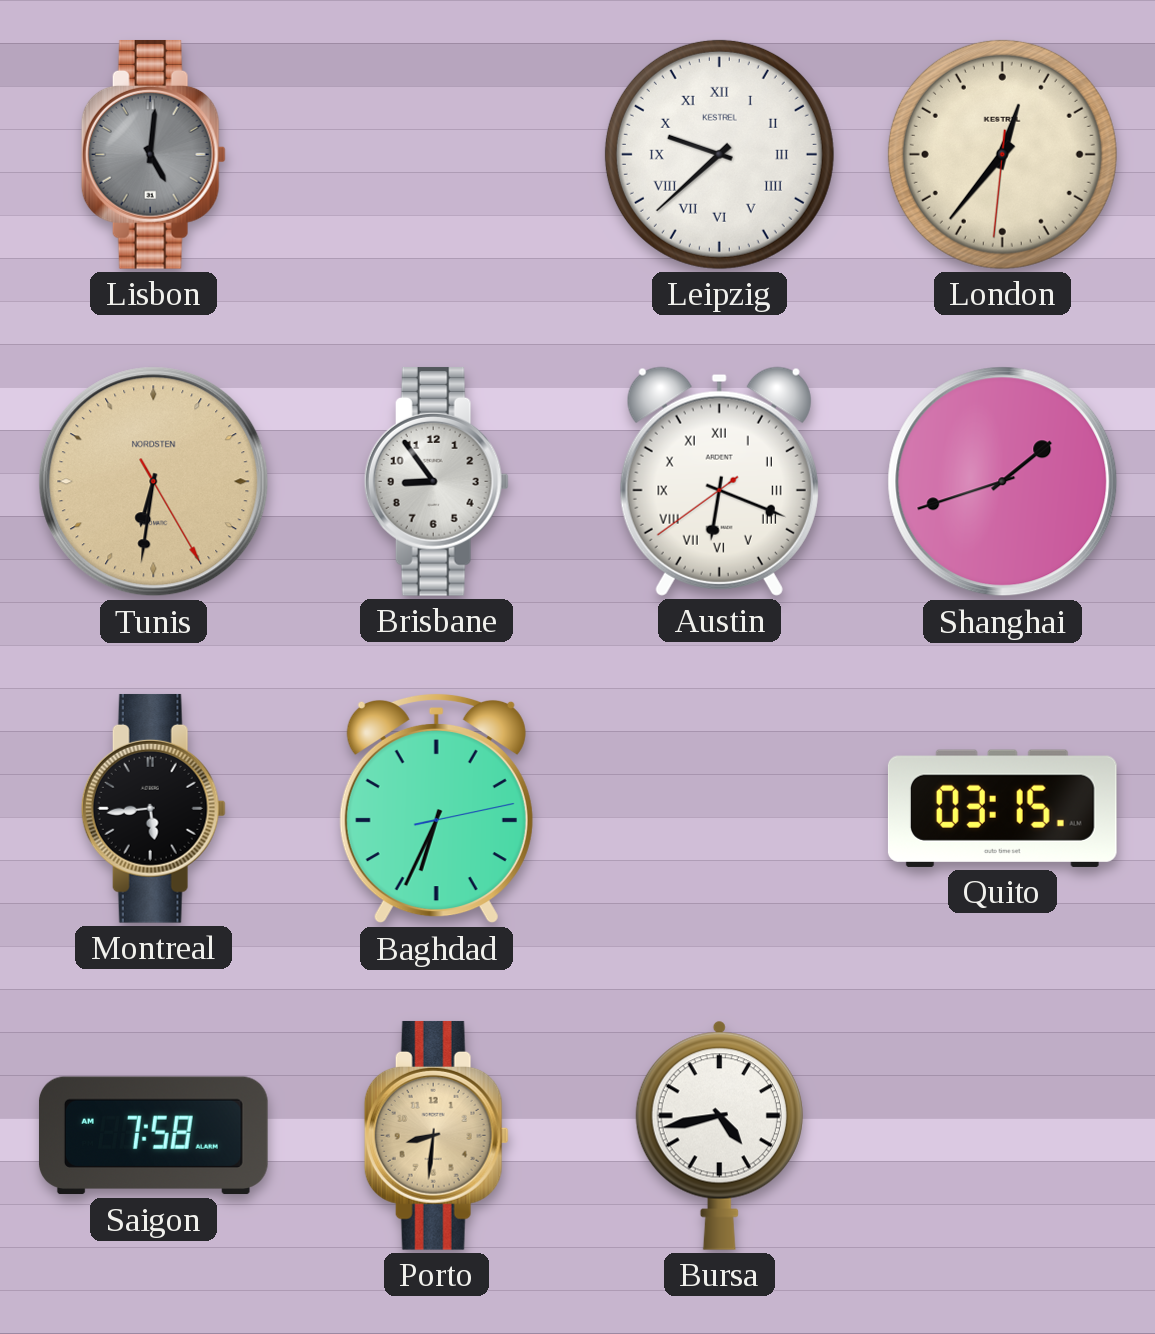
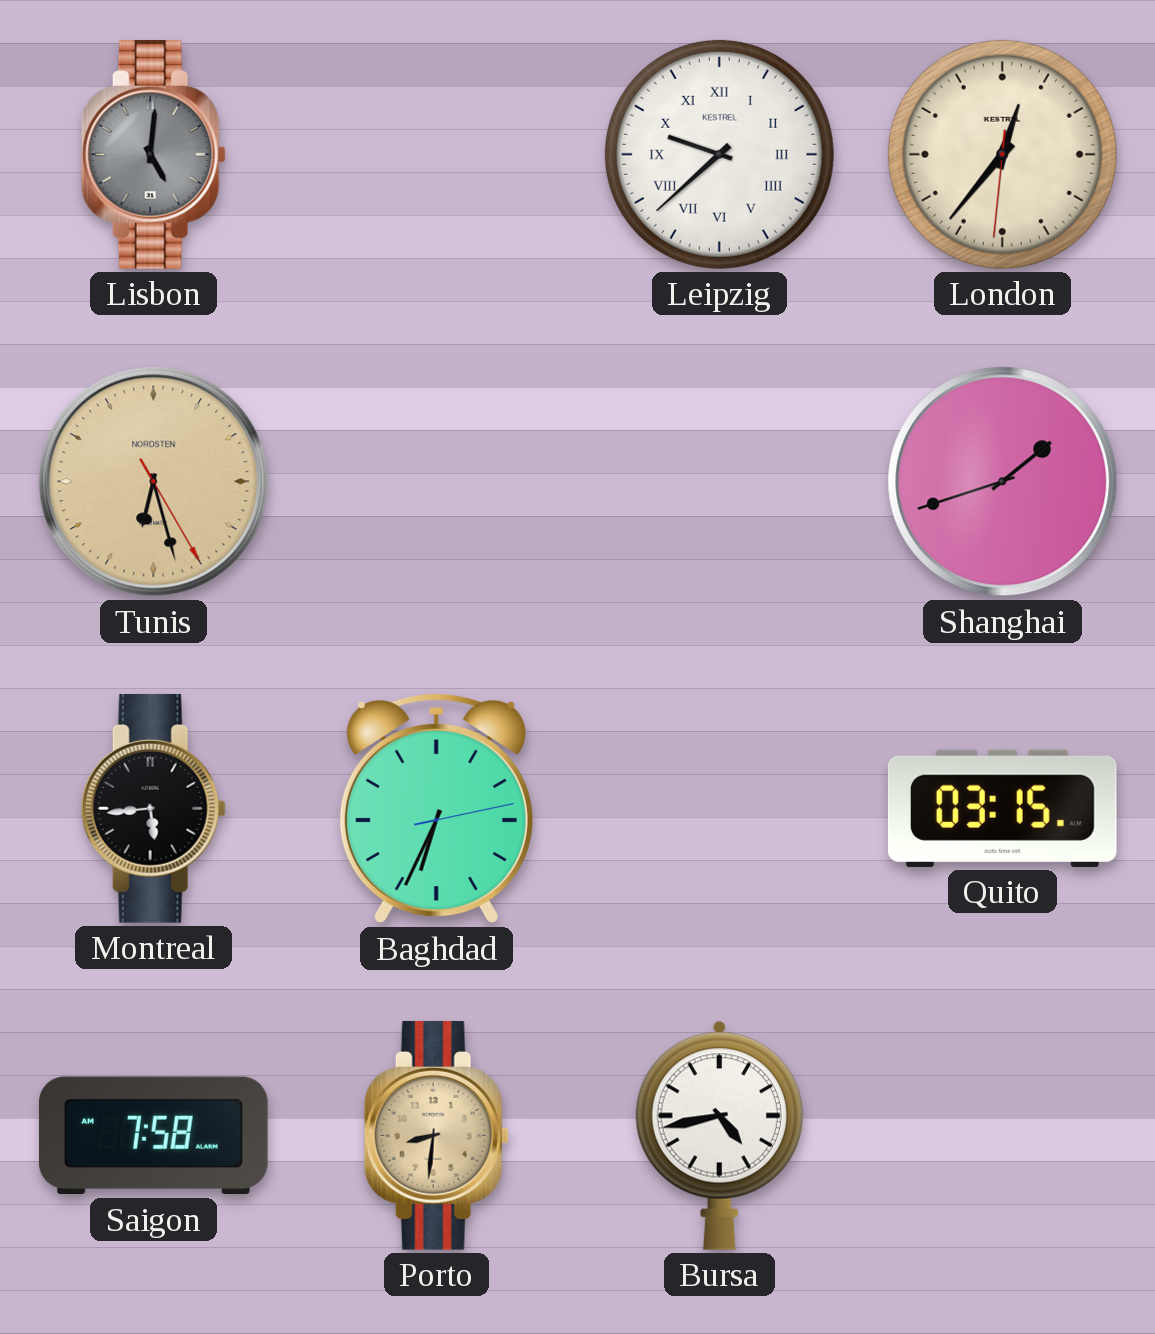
Tunis: 6:31 -> 6:27 (154, 482)
Brisbane: 8:54 -> none (436, 481)
Austin: 6:18 -> none (719, 481)
